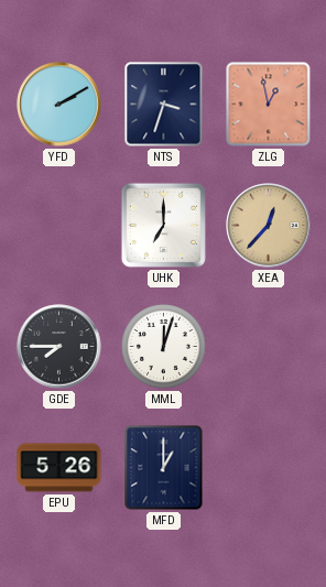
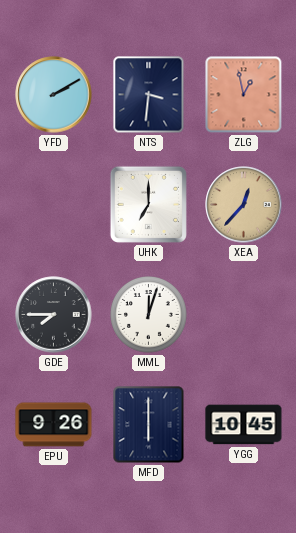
NTS: 3:33 -> 3:31 (149, 95)
EPU: 5:26 -> 9:26 (54, 425)
MFD: 1:00 -> 6:00 (149, 425)
YGG: none -> 10:45 (244, 425)
